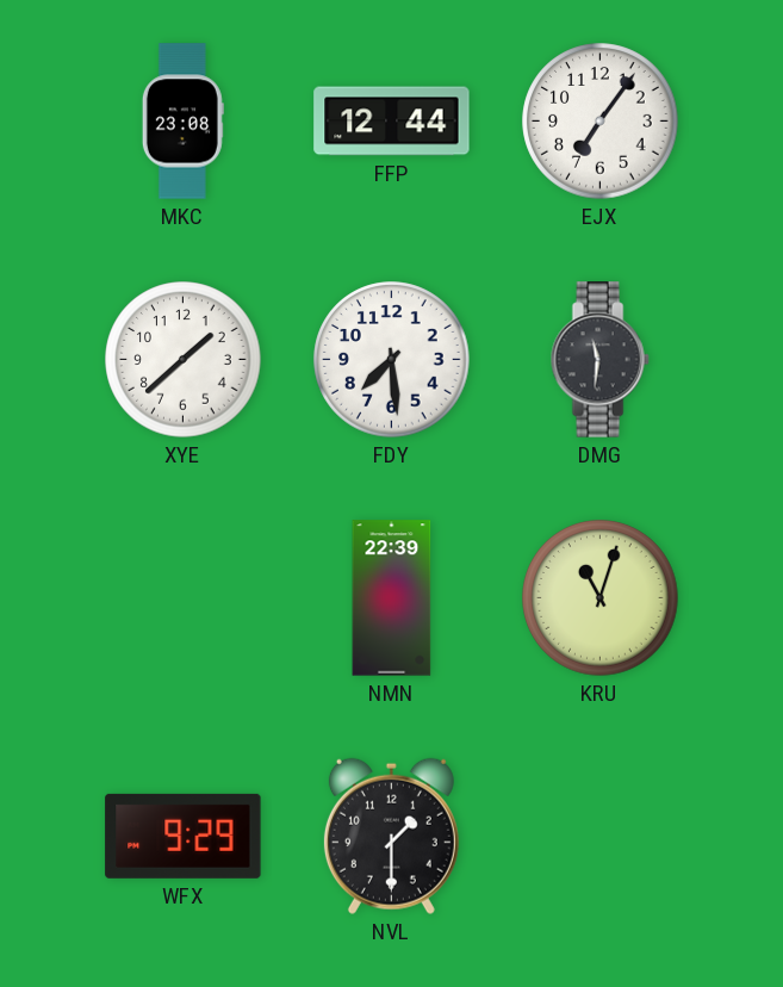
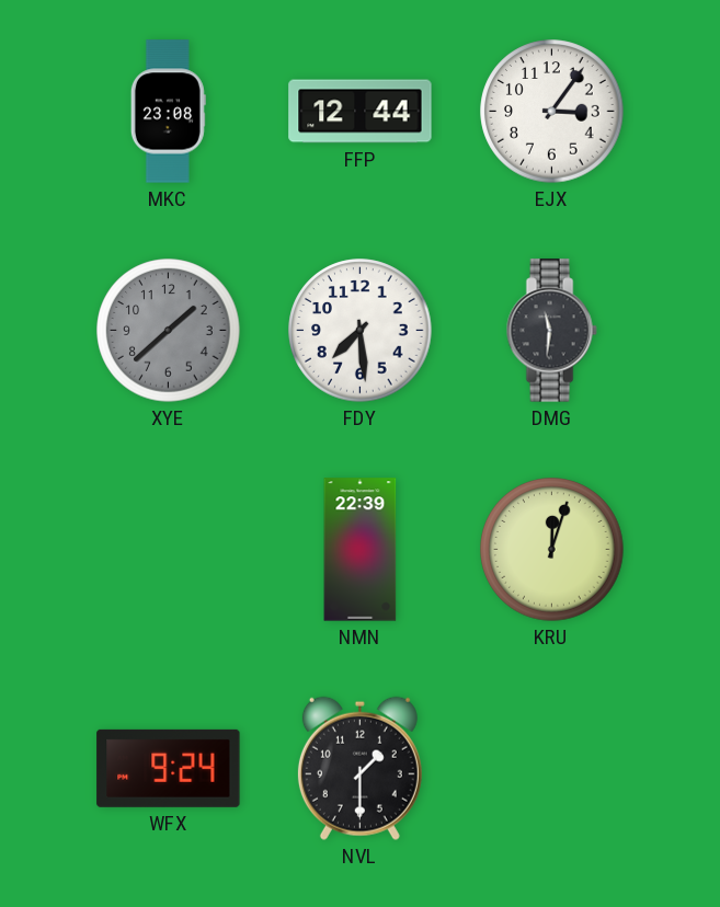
EJX: 7:06 -> 3:06 (552, 112)
XYE dial: white -> grey (169, 331)
KRU: 11:03 -> 12:03 (552, 550)
WFX: 9:29 -> 9:24 (169, 768)
